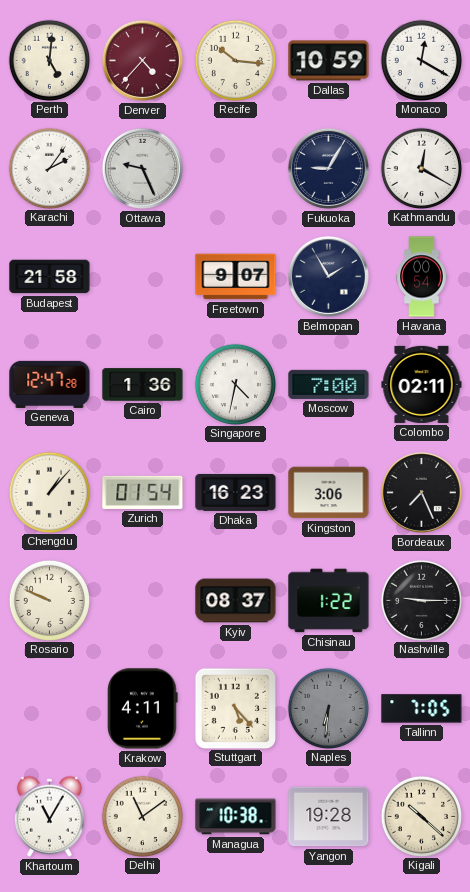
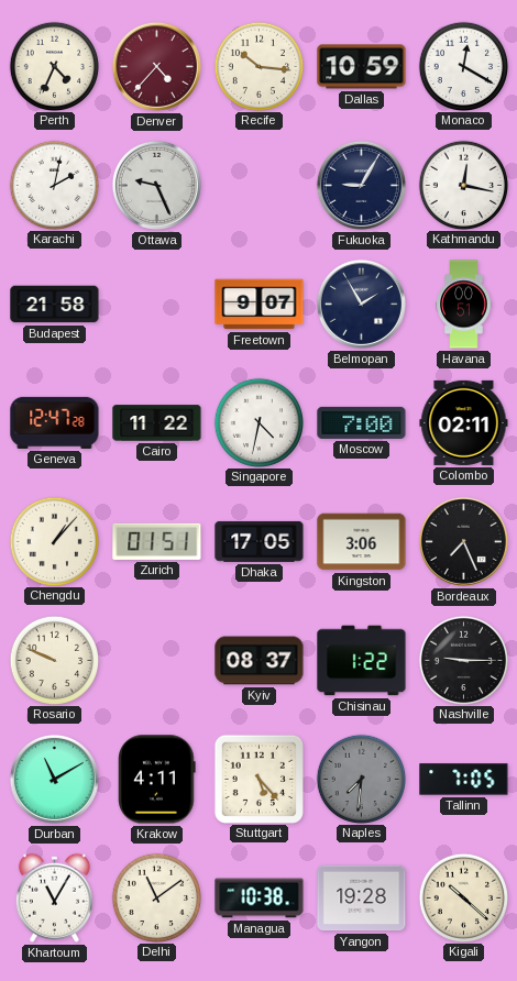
Perth: 5:01 -> 4:34 (54, 66)
Karachi: 2:06 -> 2:02 (54, 185)
Kathmandu: 12:20 -> 12:17 (463, 185)
Havana: 00:54 -> 00:51 (464, 305)
Cairo: 1:36 -> 11:22 (157, 423)
Zurich: 01:54 -> 01:51 (157, 541)
Dhaka: 16:23 -> 17:05 (260, 541)
Durban: none -> 11:10 (54, 779)
Naples: 6:31 -> 7:31 (361, 779)
